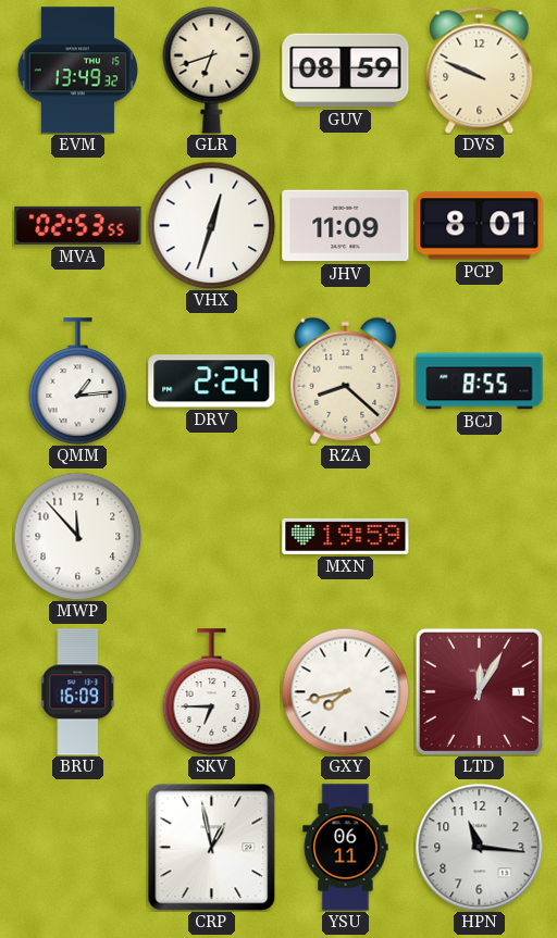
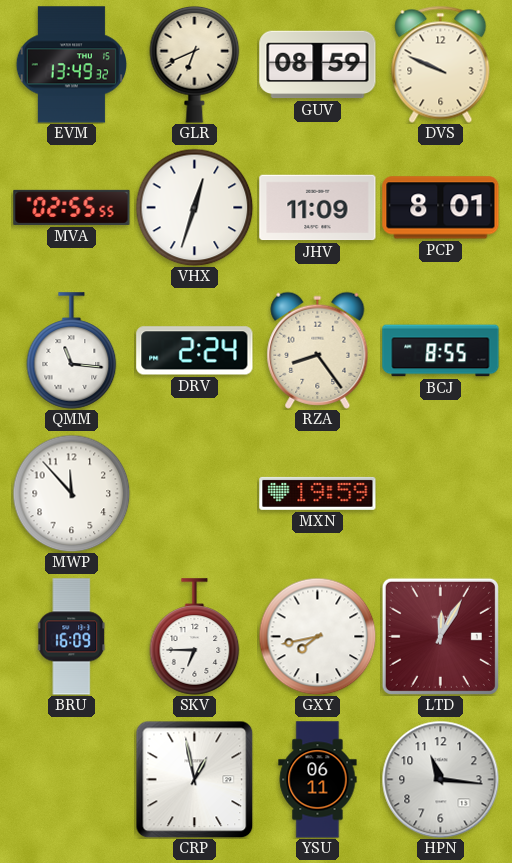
GLR: 6:42 -> 6:41 (195, 64)
MVA: 02:53 -> 02:55 (72, 207)
QMM: 1:14 -> 11:16 (72, 351)
RZA: 8:22 -> 8:24 (318, 350)
